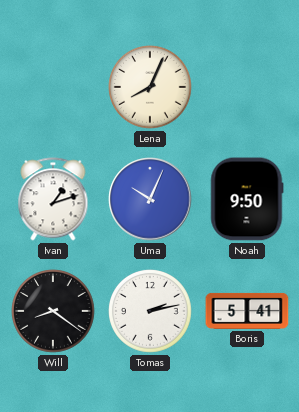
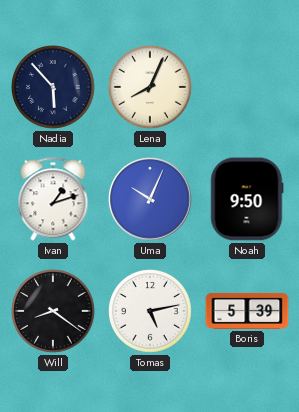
Nadia: none -> 5:53 (54, 88)
Tomas: 2:13 -> 5:13 (151, 312)
Boris: 5:41 -> 5:39 (247, 311)
